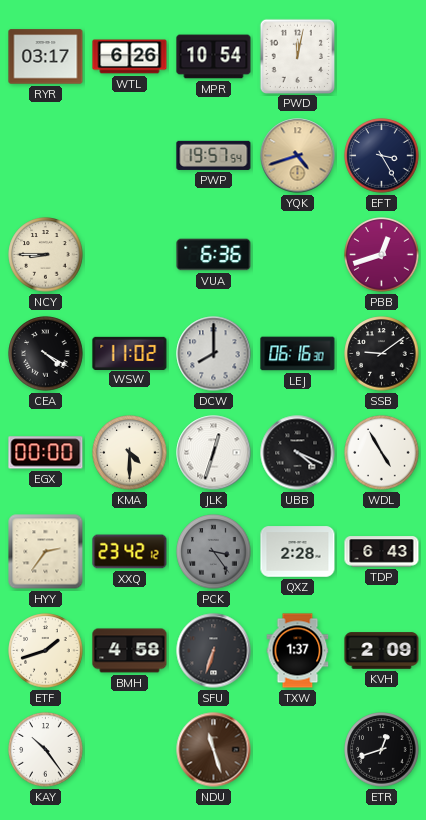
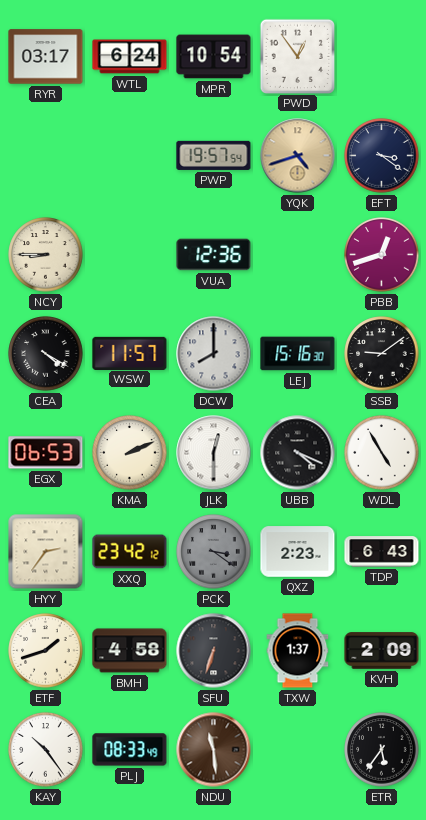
WTL: 6:26 -> 6:24 (130, 57)
PWD: 12:02 -> 12:54 (297, 56)
EFT: 3:25 -> 3:21 (382, 156)
VUA: 6:36 -> 12:36 (214, 255)
WSW: 11:02 -> 11:57 (130, 353)
LEJ: 06:16 -> 15:16 (298, 354)
EGX: 00:00 -> 06:53 (46, 453)
KMA: 4:30 -> 2:11 (130, 453)
JLK: 12:33 -> 12:30 (214, 453)
PCK: 3:24 -> 3:21 (214, 552)
QXZ: 2:28 -> 2:23 (298, 552)
PLJ: none -> 08:33 (130, 750)
NDU: 11:27 -> 11:29 (214, 750)
ETR: 12:42 -> 5:36 (382, 750)
